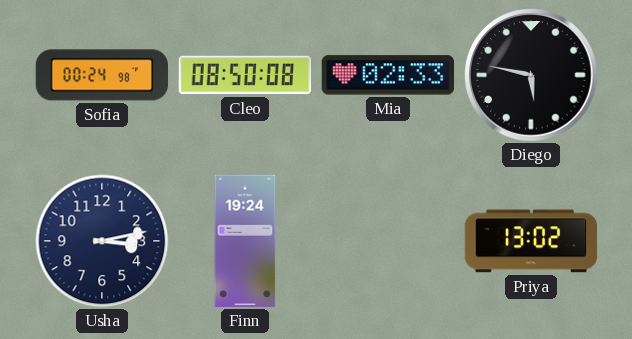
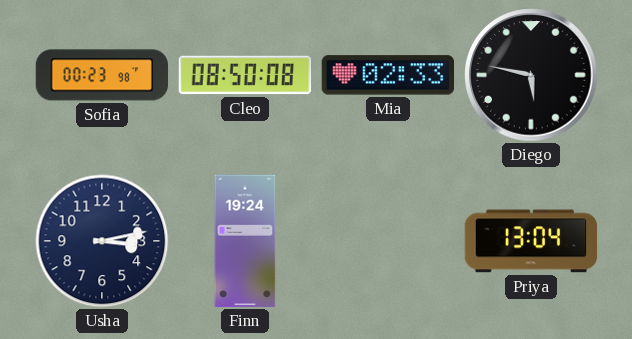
Sofia: 00:24 -> 00:23 (102, 75)
Priya: 13:02 -> 13:04 (531, 241)
